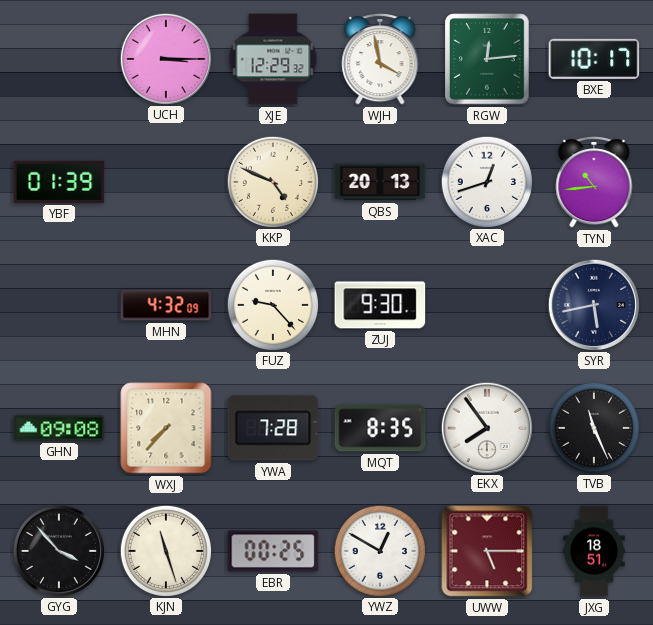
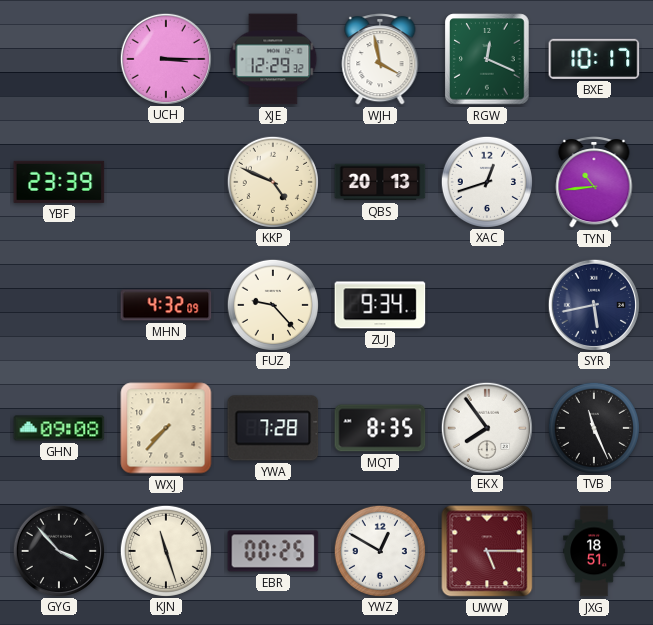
RGW: 12:14 -> 12:19 (487, 59)
YBF: 01:39 -> 23:39 (59, 182)
ZUJ: 9:30 -> 9:34 (380, 305)
